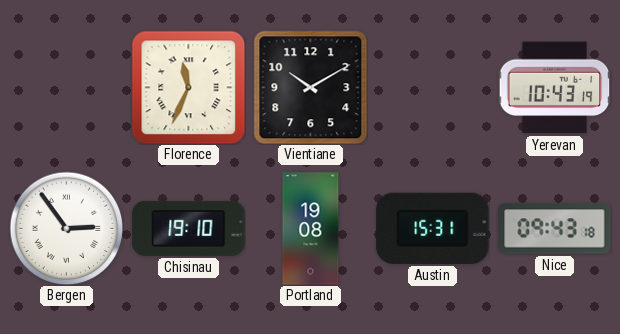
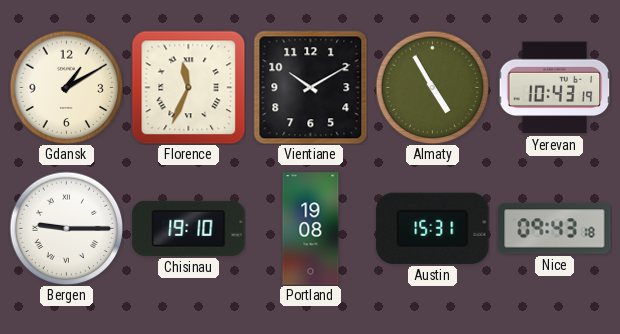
Gdansk: none -> 1:10 (66, 87)
Almaty: none -> 4:55 (432, 87)
Bergen: 2:54 -> 9:15 (66, 228)
